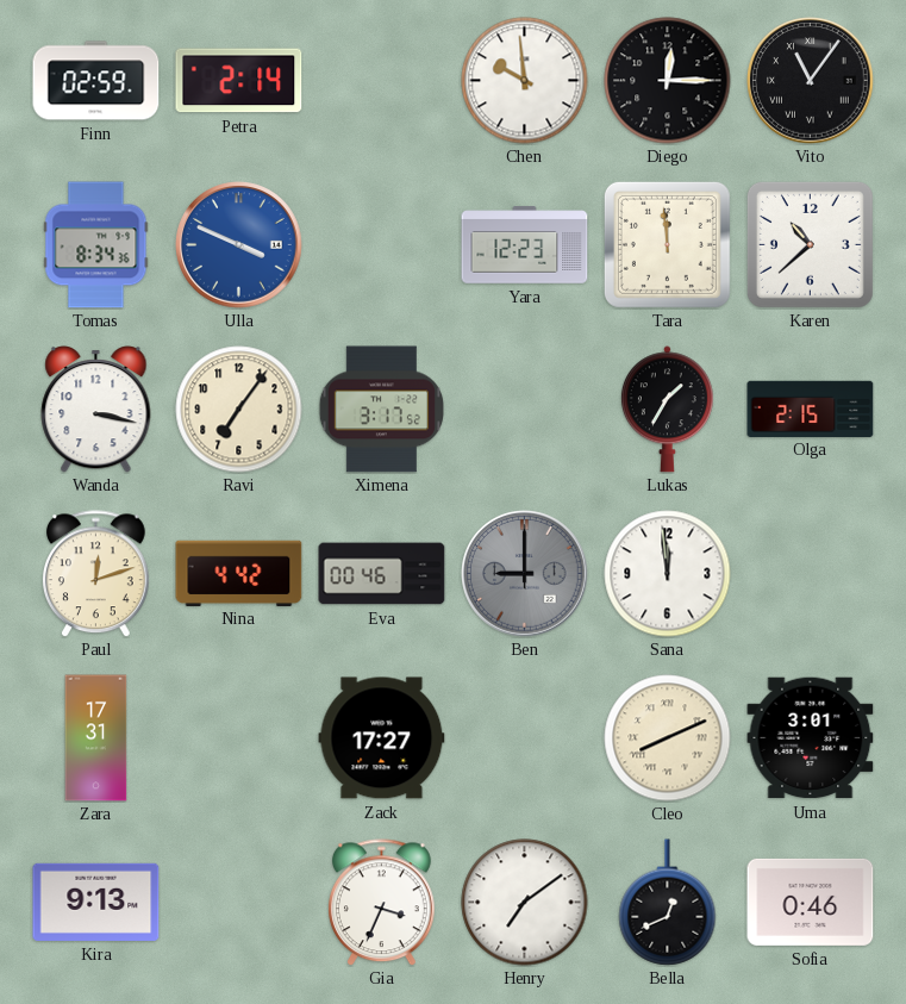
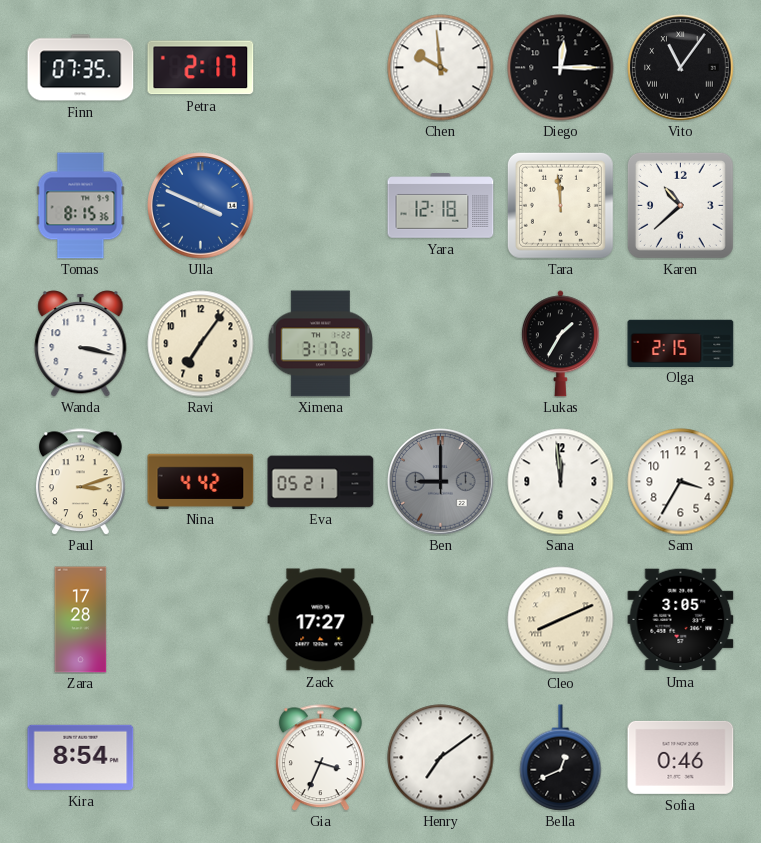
Finn: 02:59 -> 07:35 (81, 68)
Petra: 2:14 -> 2:17 (201, 68)
Tomas: 8:34 -> 8:15 (81, 206)
Yara: 12:23 -> 12:18 (441, 206)
Paul: 12:12 -> 3:12 (81, 482)
Eva: 00:46 -> 05:21 (321, 482)
Sam: none -> 3:35 (681, 482)
Zara: 17:31 -> 17:28 (81, 620)
Uma: 3:01 -> 3:05 (681, 620)
Kira: 9:13 -> 8:54 (81, 757)
